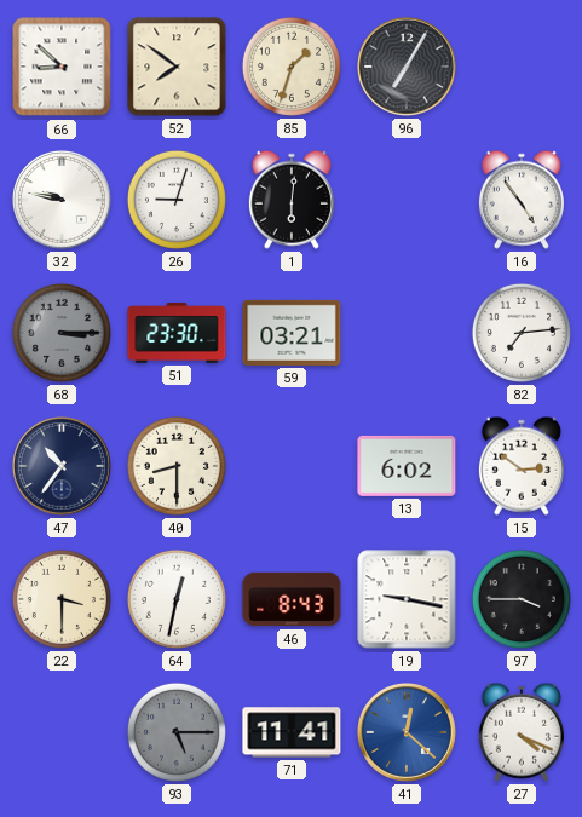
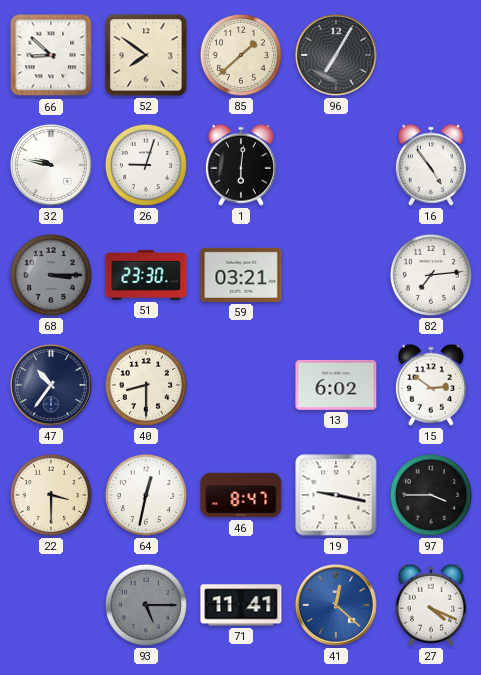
85: 1:33 -> 1:38 (241, 55)
46: 8:43 -> 8:47 (241, 495)
